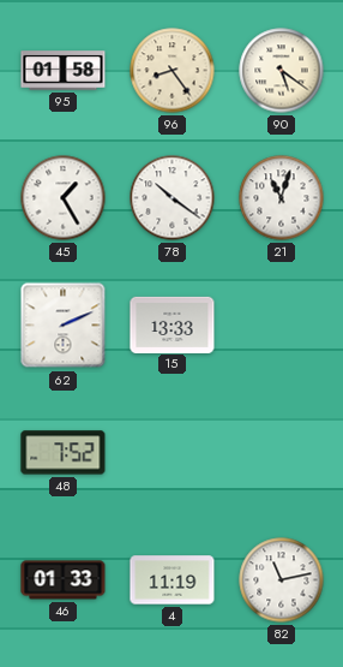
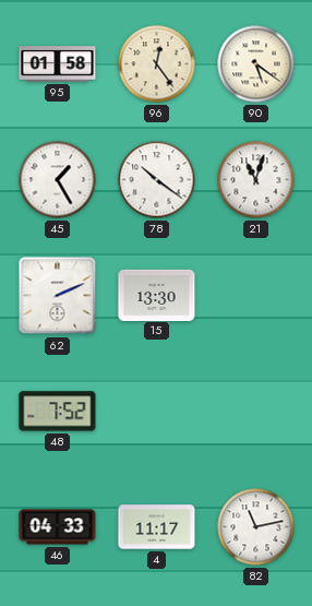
96: 8:24 -> 12:24 (157, 64)
15: 13:33 -> 13:30 (157, 295)
46: 01:33 -> 04:33 (58, 527)
4: 11:19 -> 11:17 (157, 527)
